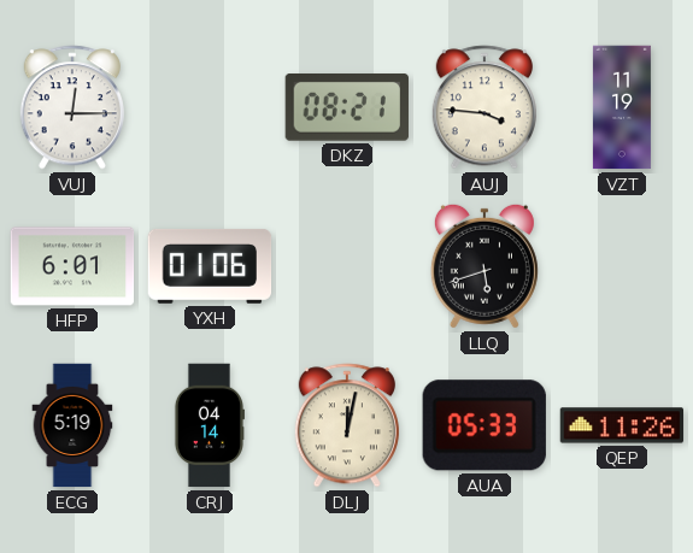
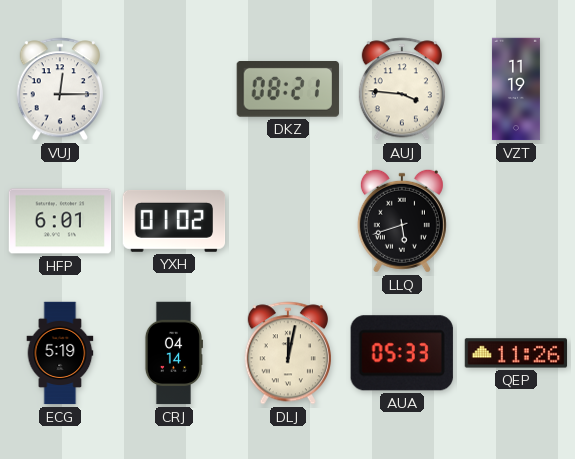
YXH: 01:06 -> 01:02 (174, 221)
